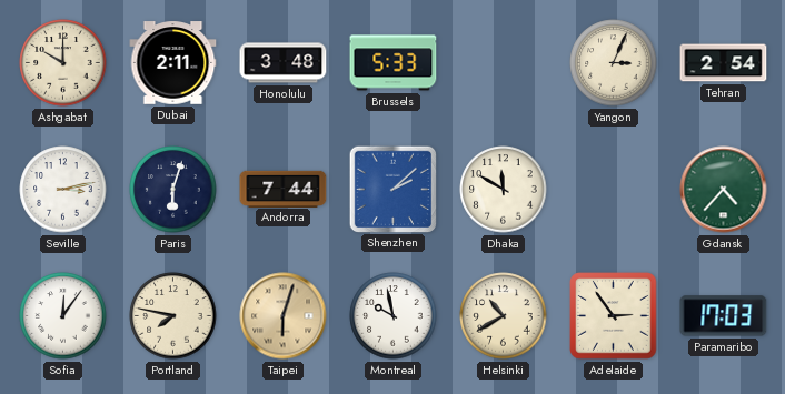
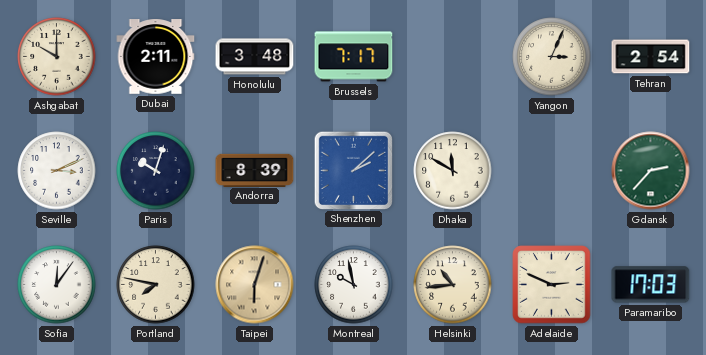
Brussels: 5:33 -> 7:17 (354, 57)
Seville: 3:13 -> 3:11 (57, 171)
Paris: 6:03 -> 10:03 (156, 171)
Andorra: 7:44 -> 8:39 (255, 170)
Gdansk: 4:37 -> 2:37 (651, 171)
Helsinki: 10:40 -> 10:44 (453, 285)
Adelaide: 2:54 -> 2:49 (552, 285)
